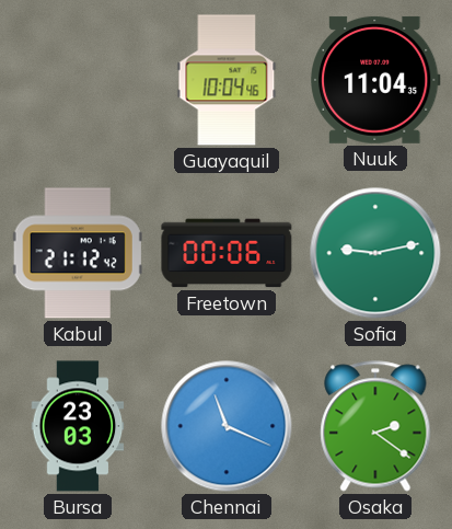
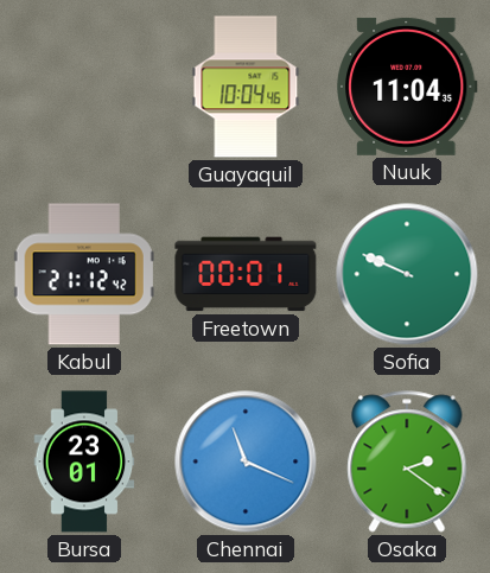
Freetown: 00:06 -> 00:01 (246, 274)
Sofia: 9:13 -> 9:49 (407, 274)
Bursa: 23:03 -> 23:01 (84, 461)
